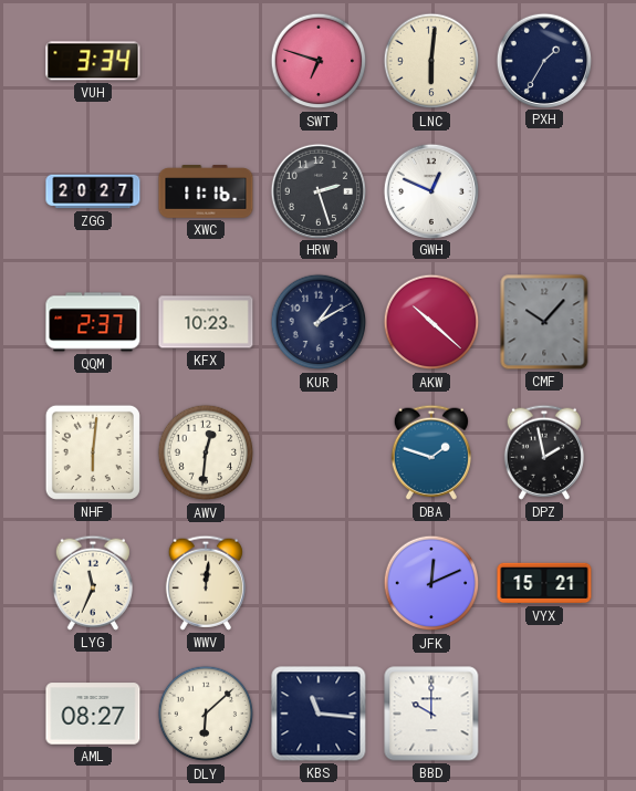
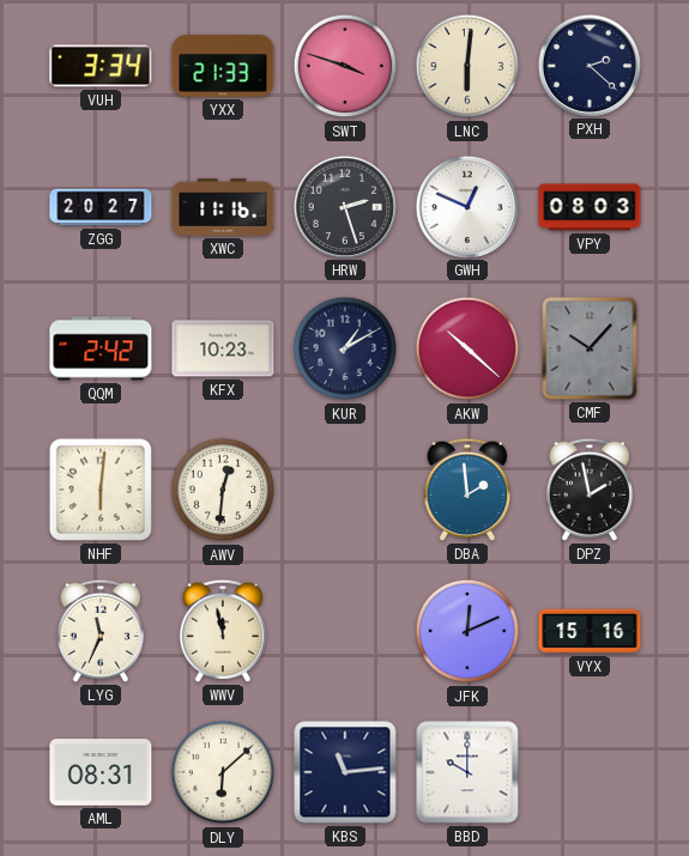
YXX: none -> 21:33 (223, 66)
SWT: 6:48 -> 3:48 (345, 66)
PXH: 1:35 -> 2:22 (588, 65)
VPY: none -> 08:03 (590, 207)
QQM: 2:37 -> 2:42 (101, 348)
DBA: 1:48 -> 1:59 (467, 490)
WWV: 12:01 -> 11:58 (223, 631)
VYX: 15:21 -> 15:16 (590, 631)
AML: 08:27 -> 08:31 (101, 772)
KBS: 11:16 -> 11:14 (345, 772)
